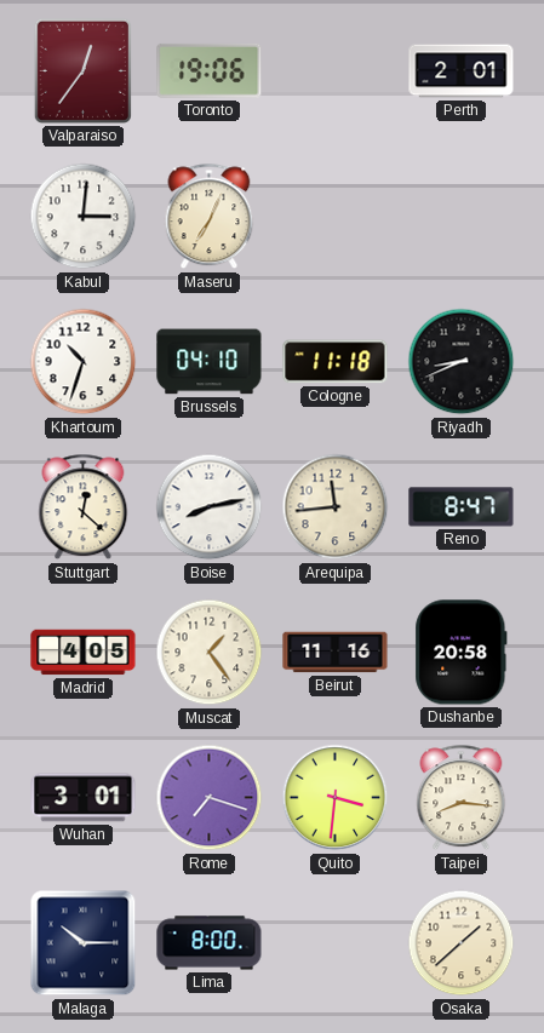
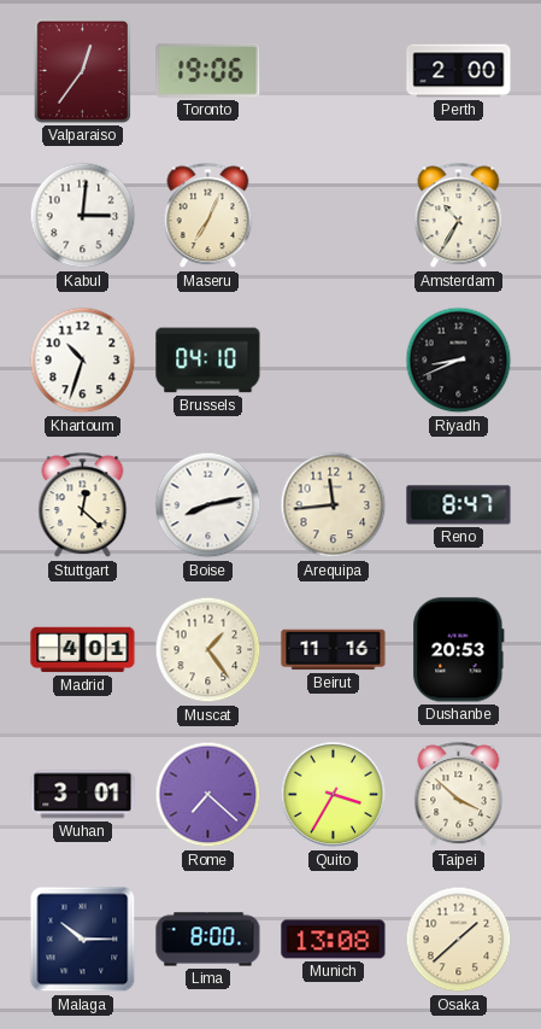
Perth: 2:01 -> 2:00 (459, 71)
Amsterdam: none -> 10:35 (459, 216)
Cologne: 11:18 -> none (336, 362)
Madrid: 4:05 -> 4:01 (83, 650)
Dushanbe: 20:58 -> 20:53 (459, 650)
Rome: 7:18 -> 7:22 (208, 795)
Quito: 3:31 -> 3:35 (334, 795)
Taipei: 8:16 -> 3:52 (459, 795)
Munich: none -> 13:08 (334, 940)
